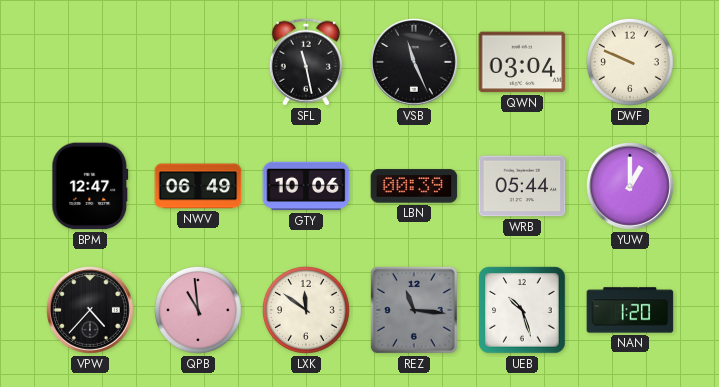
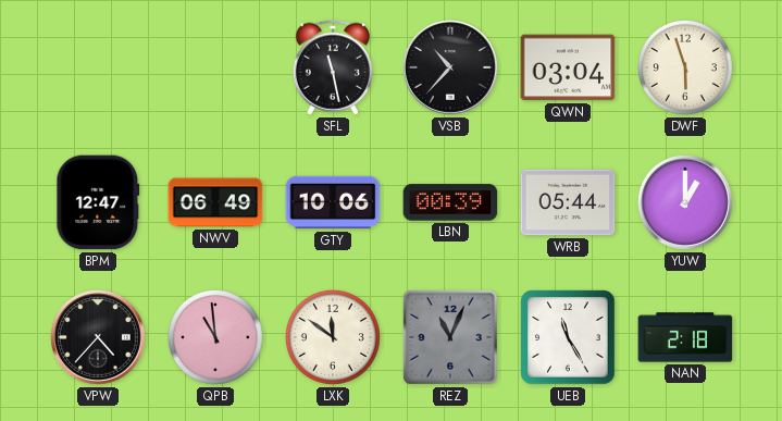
VSB: 11:26 -> 10:37 (451, 69)
DWF: 9:49 -> 5:57 (685, 67)
REZ: 11:16 -> 11:04 (450, 337)
UEB: 10:27 -> 11:25 (568, 337)
NAN: 1:20 -> 2:18 (685, 337)
